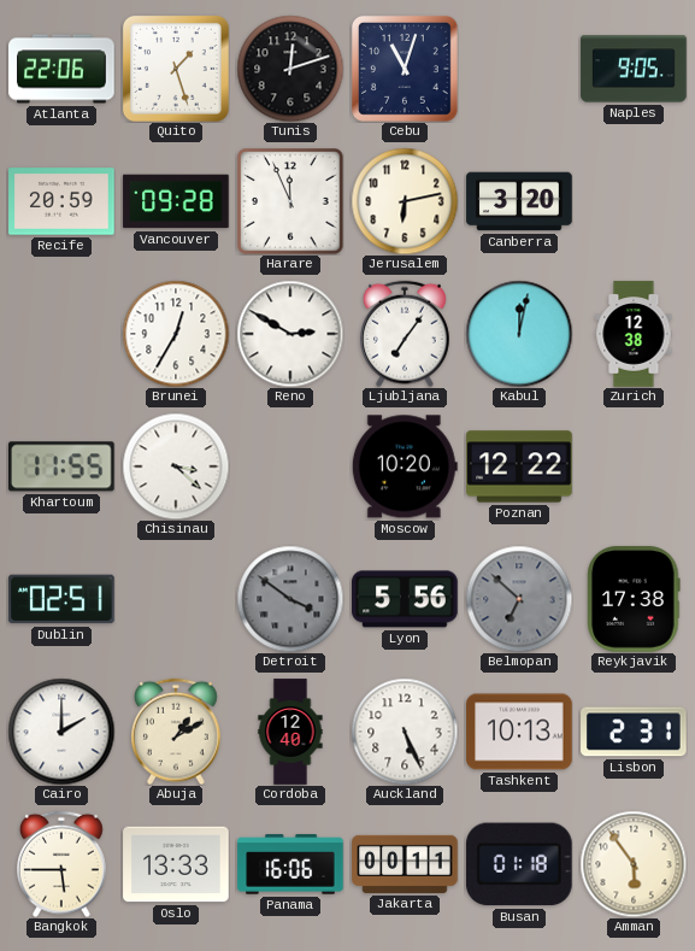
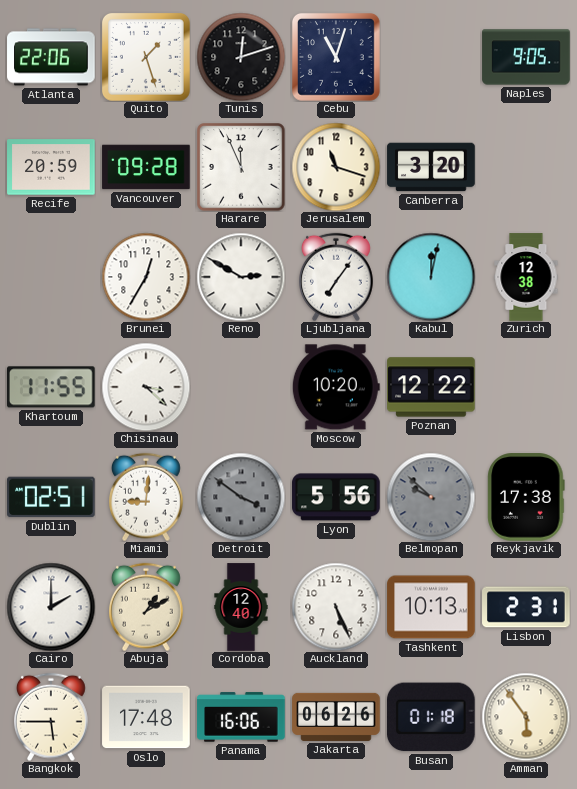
Jerusalem: 6:13 -> 11:18 (336, 167)
Miami: none -> 9:01 (147, 497)
Belmopan: 6:52 -> 9:52 (431, 497)
Oslo: 13:33 -> 17:48 (146, 717)
Jakarta: 00:11 -> 06:26 (336, 717)
